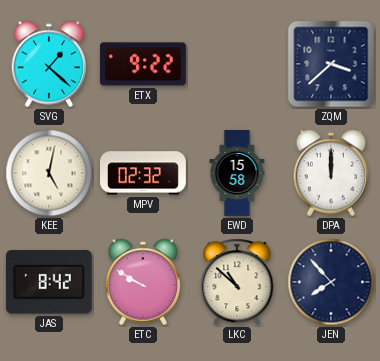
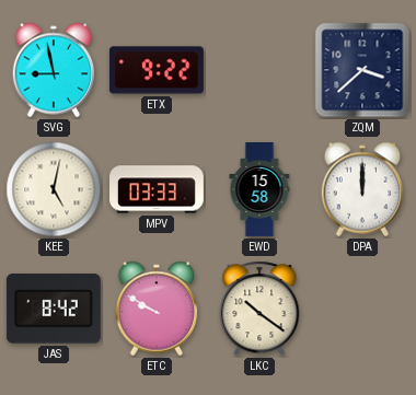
SVG: 1:22 -> 8:58 (54, 70)
MPV: 02:32 -> 03:33 (158, 189)
LKC: 10:52 -> 10:21 (259, 309)
JEN: 7:53 -> none (331, 282)
